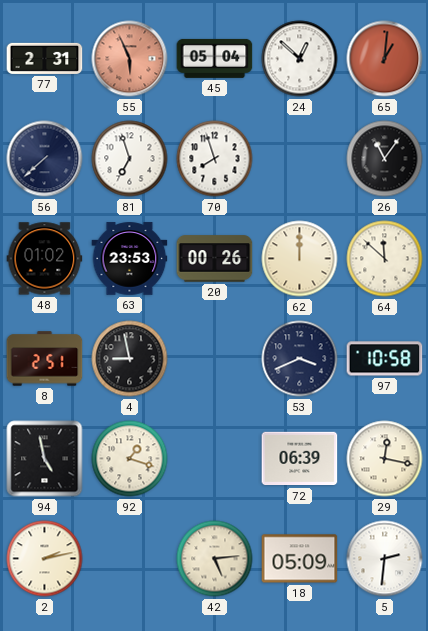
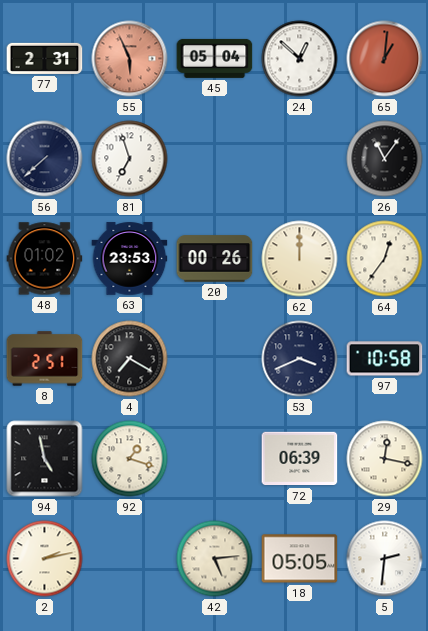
70: 7:57 -> none (215, 159)
64: 11:52 -> 12:36 (385, 259)
4: 8:58 -> 7:20 (130, 359)
18: 05:09 -> 05:05 (300, 559)
